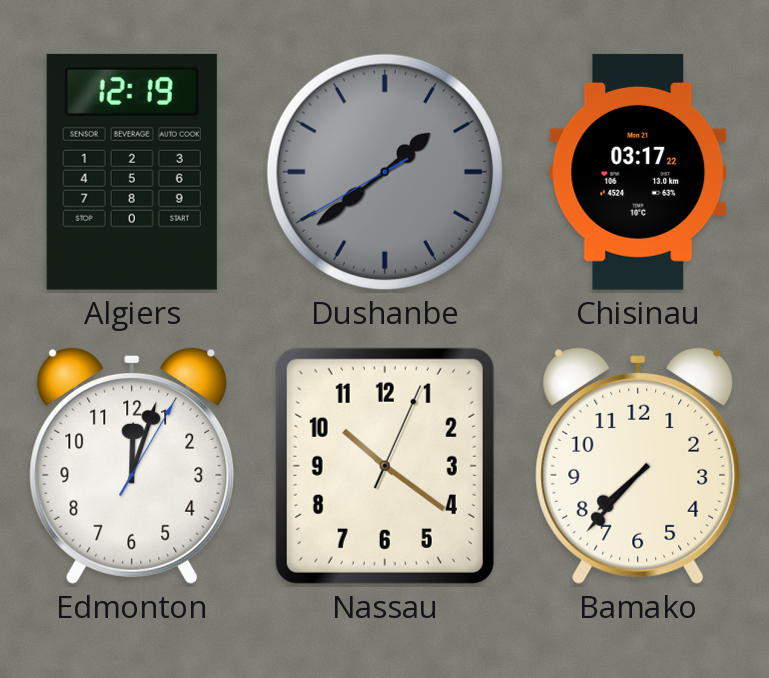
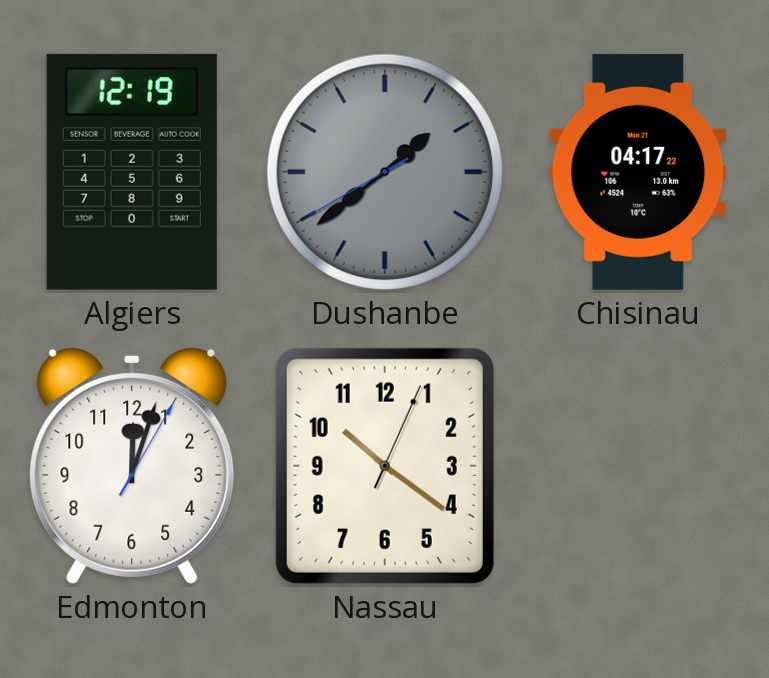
Chisinau: 03:17 -> 04:17 (638, 172)
Bamako: 7:37 -> none (638, 466)
